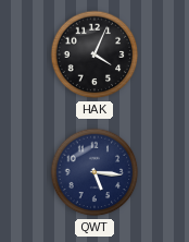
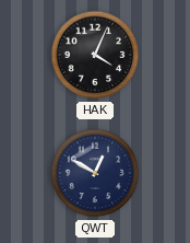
QWT: 5:16 -> 12:50 (95, 173)
